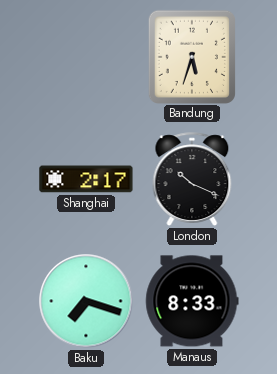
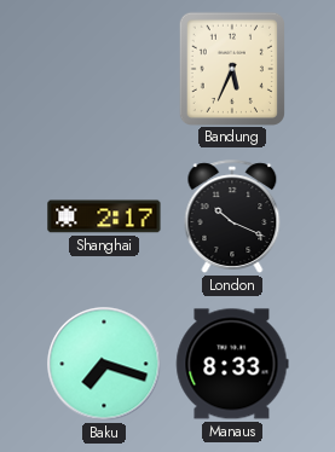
Bandung: 5:33 -> 5:34 (232, 68)
